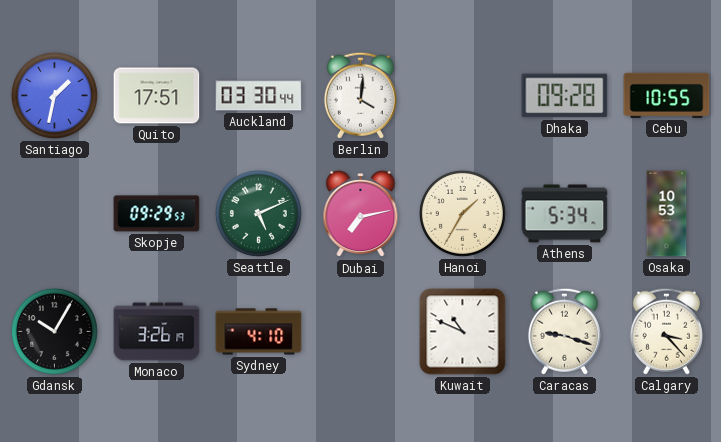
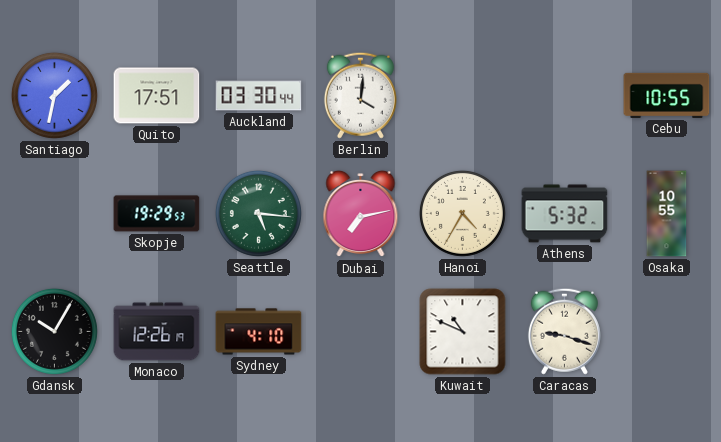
Dhaka: 09:28 -> none (565, 96)
Skopje: 09:29 -> 19:29 (157, 214)
Seattle: 5:11 -> 5:16 (258, 213)
Hanoi: 1:35 -> 4:35 (462, 213)
Athens: 5:34 -> 5:32 (565, 214)
Osaka: 10:53 -> 10:55 (667, 214)
Monaco: 3:26 -> 12:26 (157, 332)
Calgary: 3:23 -> none (666, 331)
